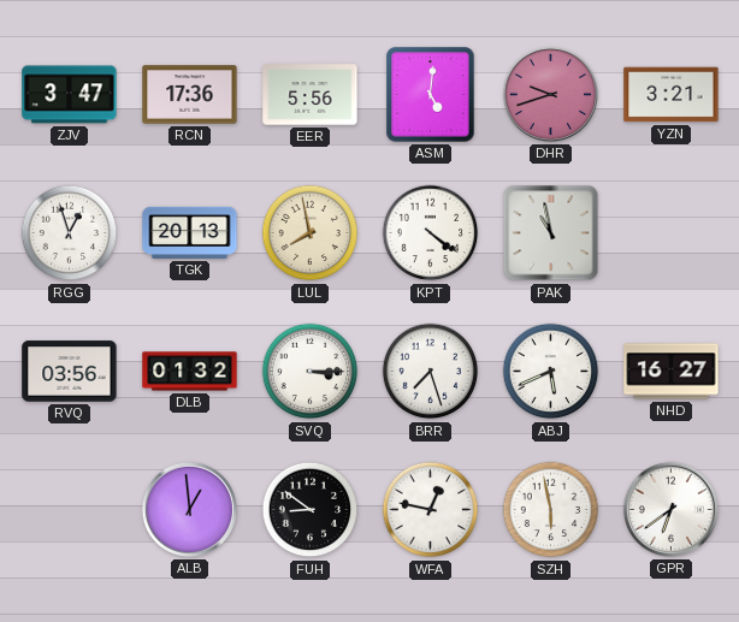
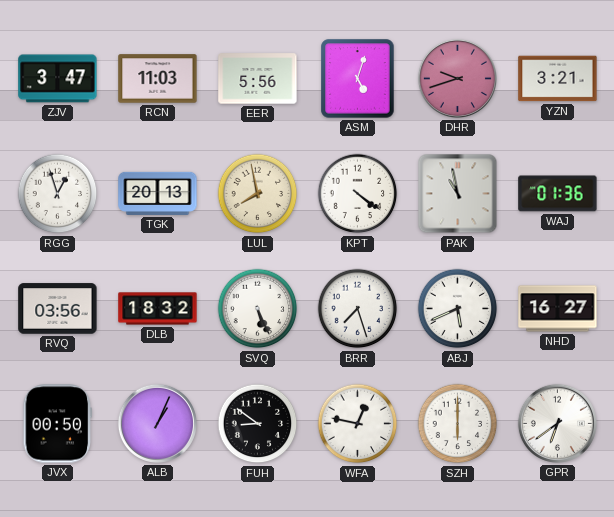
RCN: 17:36 -> 11:03 (158, 79)
ASM: 5:01 -> 5:03 (358, 79)
WAJ: none -> 01:36 (558, 194)
DLB: 01:32 -> 18:32 (158, 309)
SVQ: 3:15 -> 5:26 (258, 309)
JVX: none -> 00:50 (58, 424)
ALB: 12:59 -> 1:04 (157, 423)
SZH: 5:58 -> 6:00 (458, 424)
